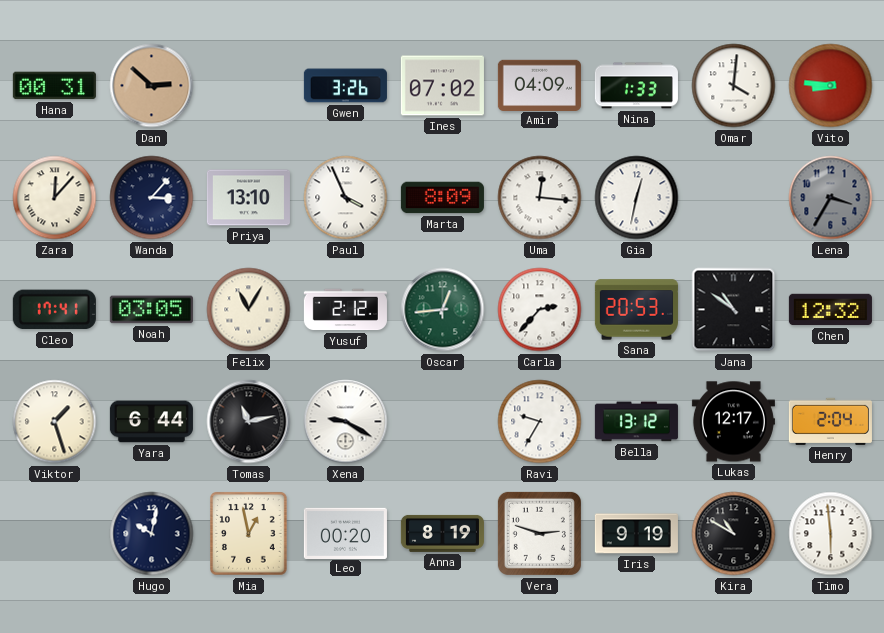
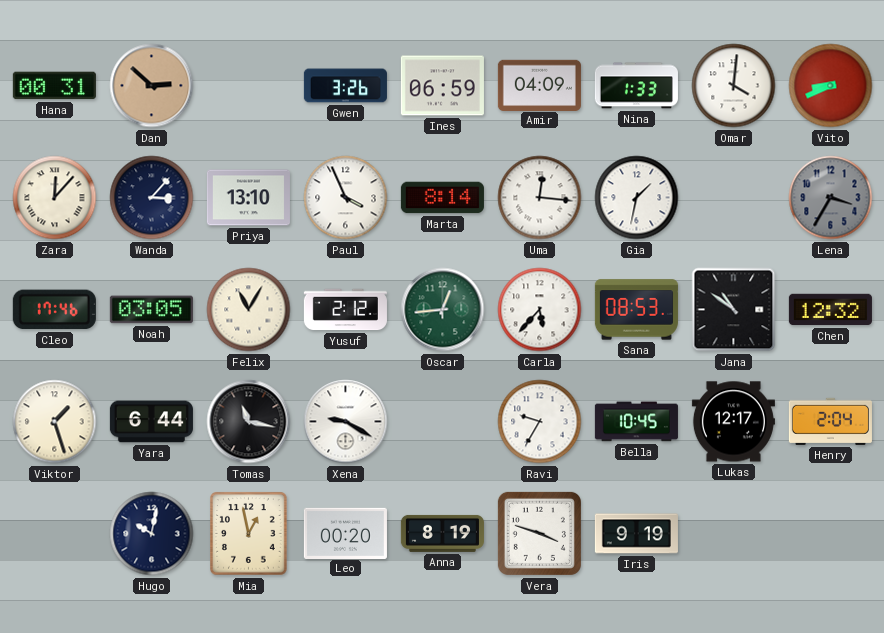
Ines: 07:02 -> 06:59 (442, 86)
Vito: 8:46 -> 8:41 (831, 86)
Marta: 8:09 -> 8:14 (442, 198)
Gia: 12:32 -> 1:32 (637, 198)
Cleo: 17:41 -> 17:46 (54, 310)
Carla: 2:37 -> 5:37 (540, 310)
Sana: 20:53 -> 08:53 (636, 310)
Tomas: 11:13 -> 11:17 (249, 422)
Bella: 13:12 -> 10:45 (636, 422)
Vera: 2:48 -> 3:48 (539, 533)
Kira: 10:50 -> none (734, 534)
Timo: 5:59 -> none (831, 534)
